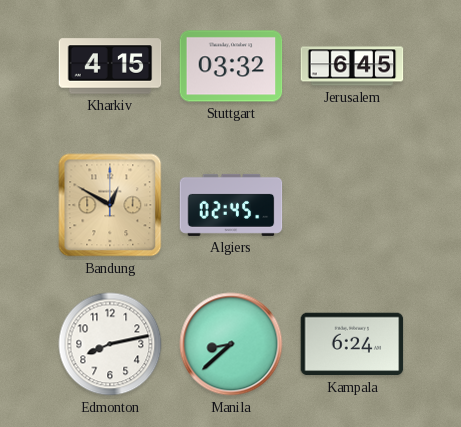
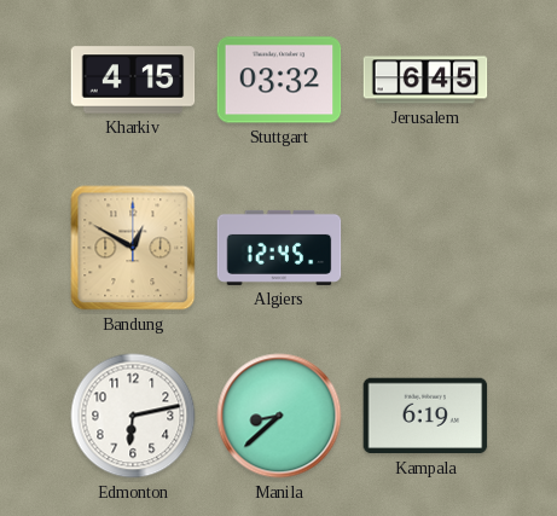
Algiers: 02:45 -> 12:45 (279, 248)
Edmonton: 8:13 -> 6:13 (133, 416)
Kampala: 6:24 -> 6:19 (425, 416)
